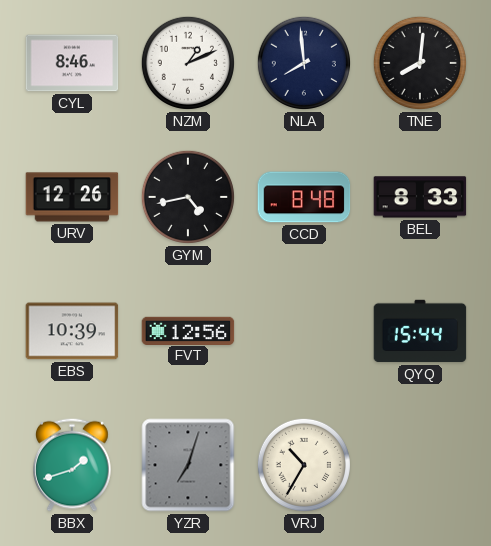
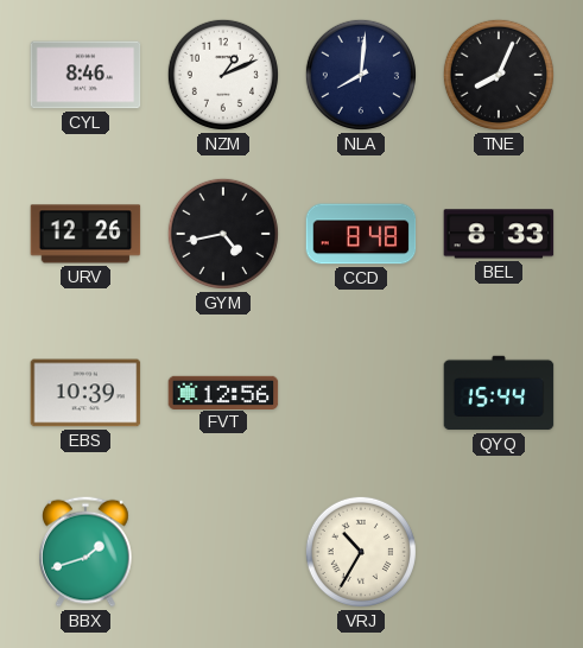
NLA: 7:59 -> 8:01 (361, 75)
TNE: 8:01 -> 8:04 (499, 75)
YZR: 7:03 -> none (188, 465)
